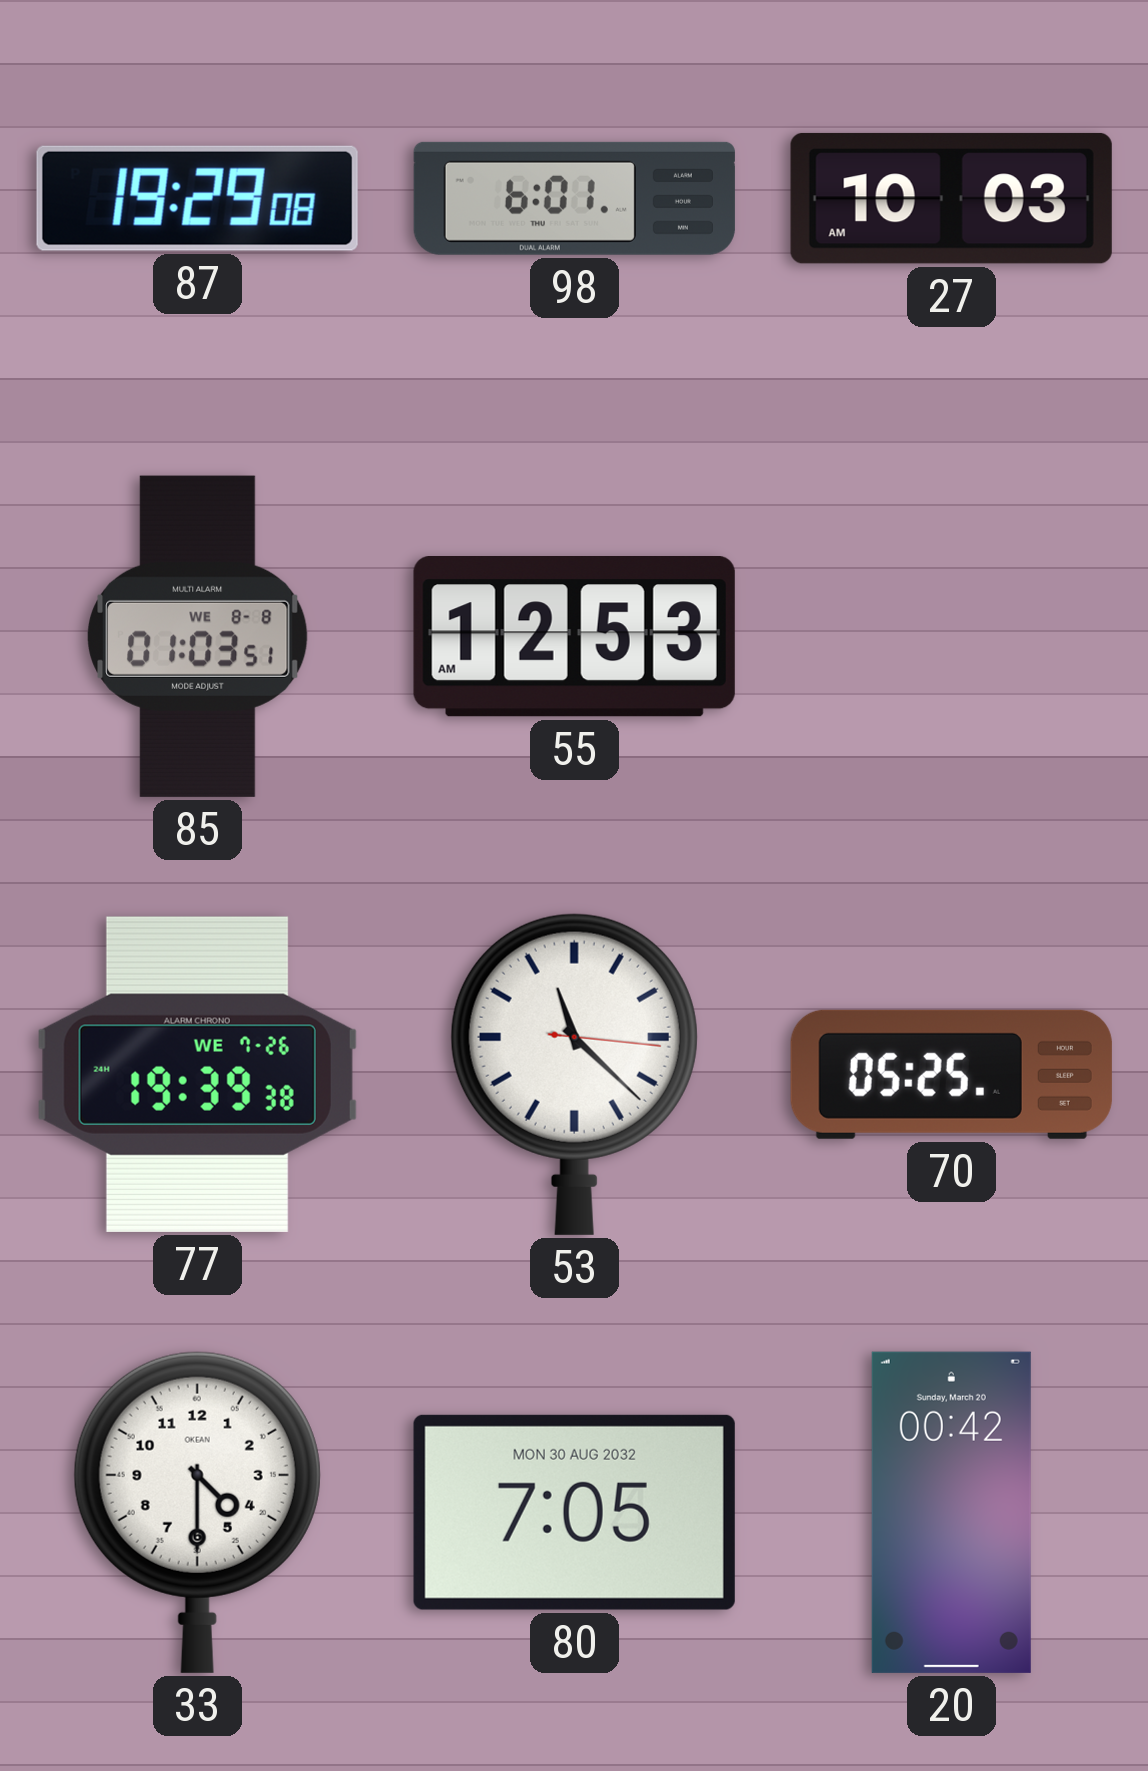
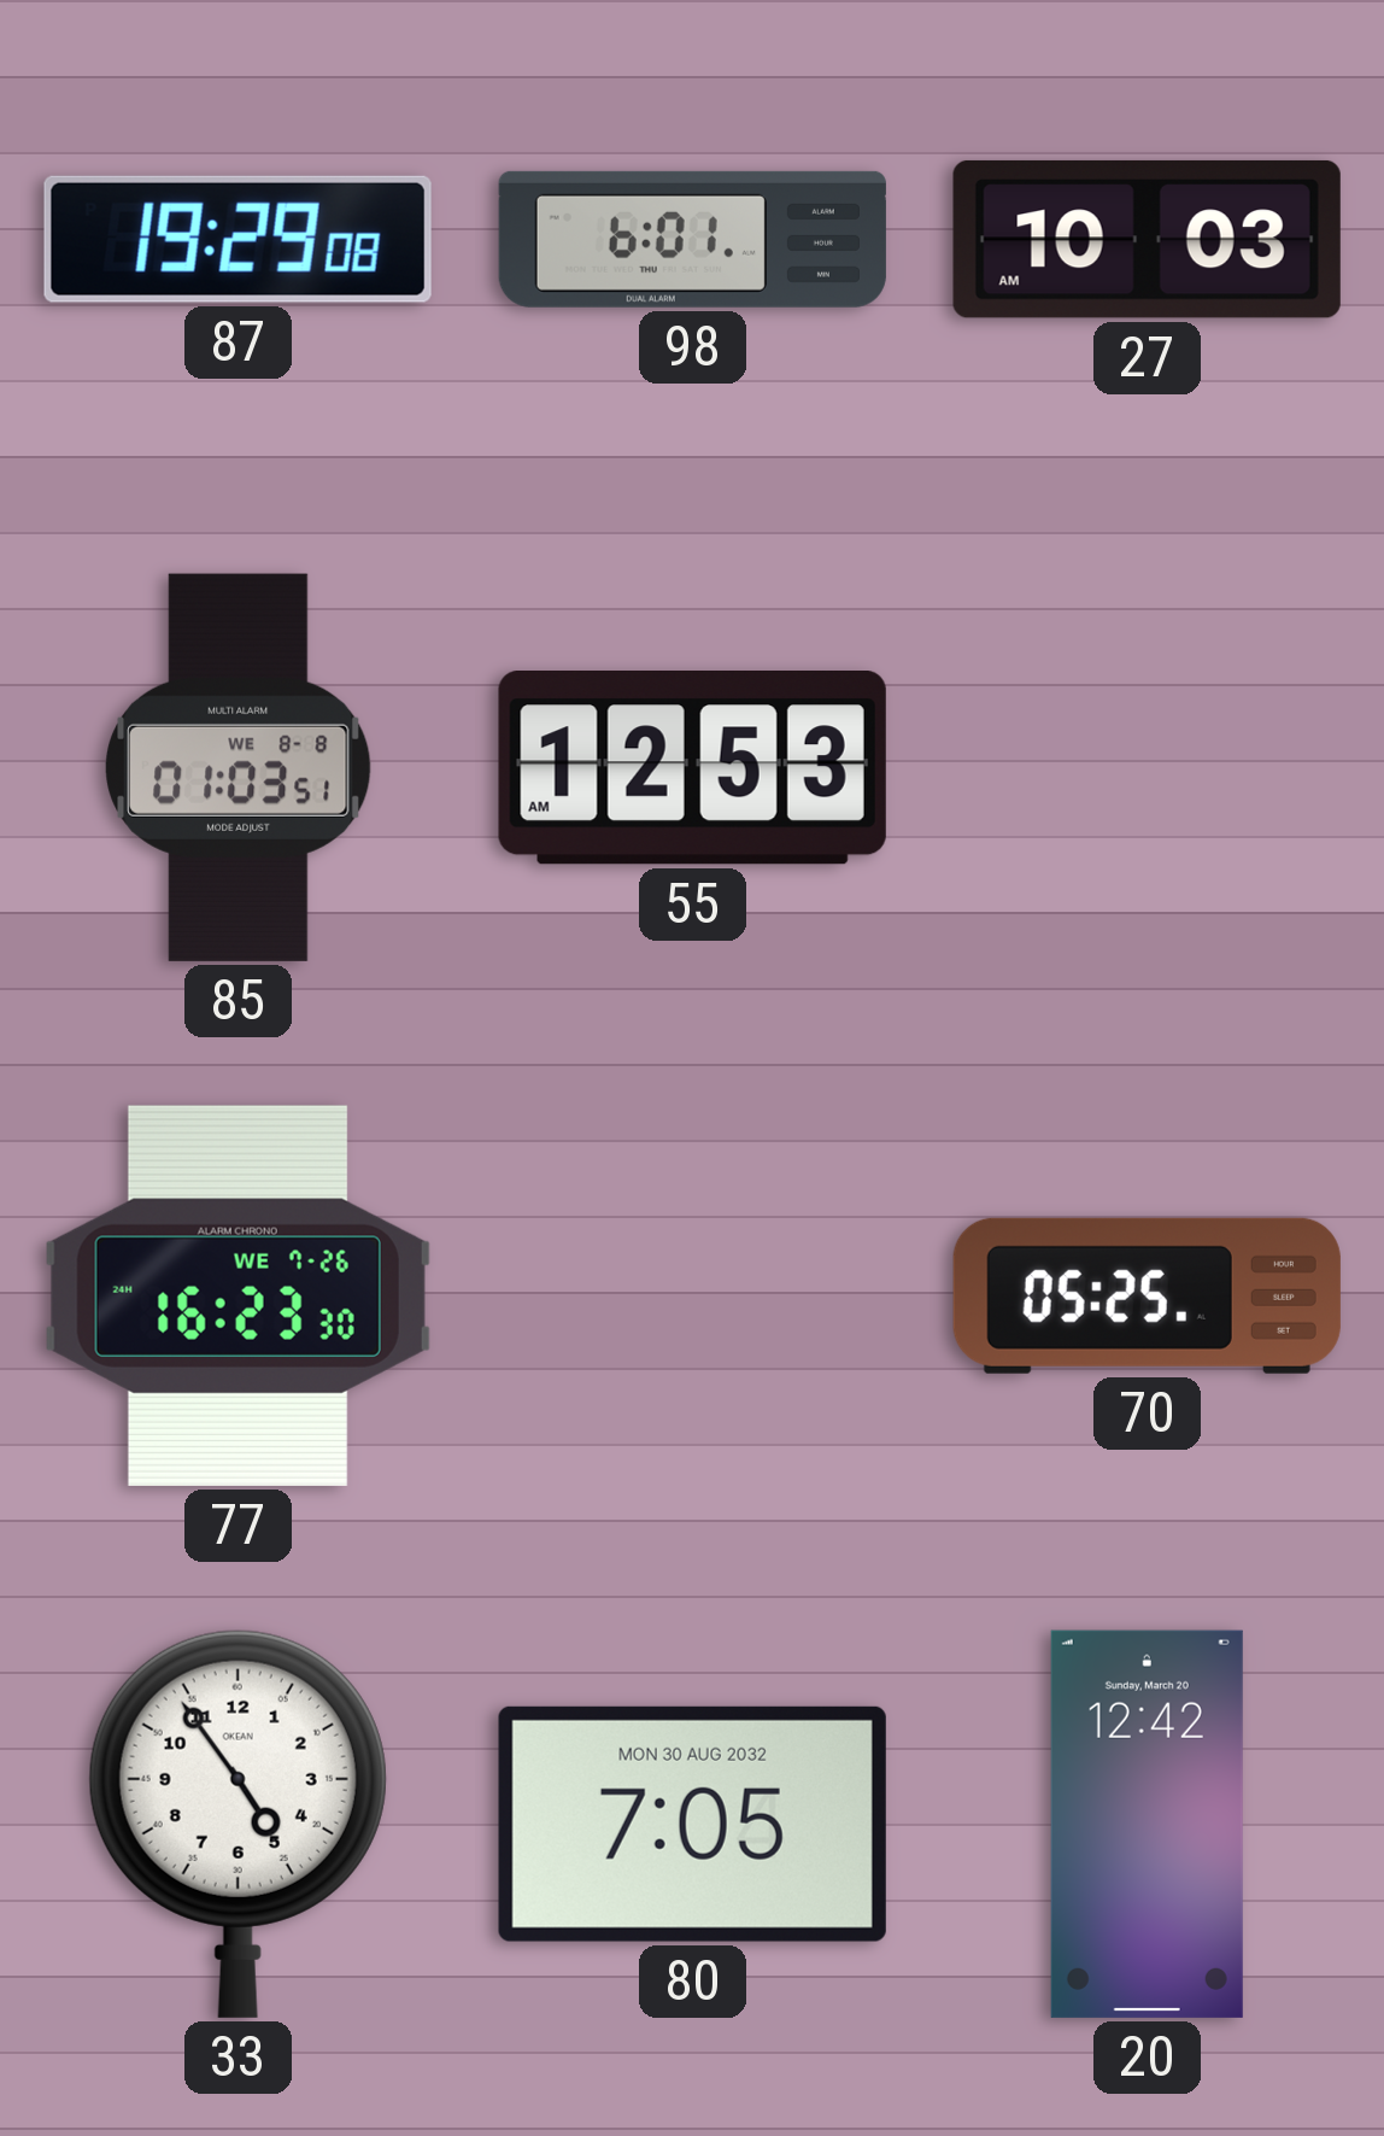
77: 19:39 -> 16:23 (237, 1295)
53: 11:22 -> none (574, 1074)
33: 4:30 -> 4:54 (237, 1824)
20: 00:42 -> 12:42 (1147, 1824)
